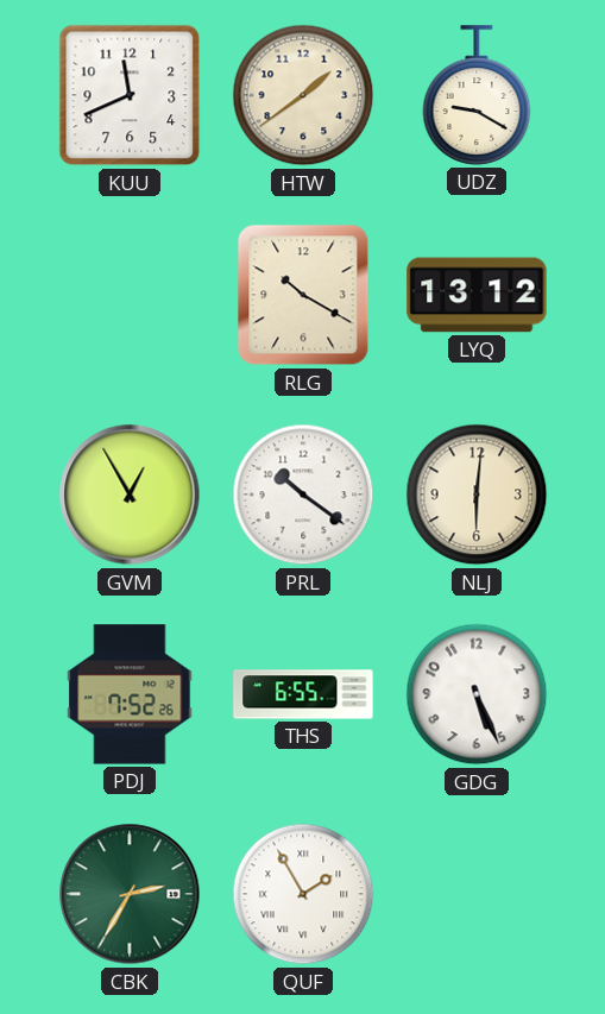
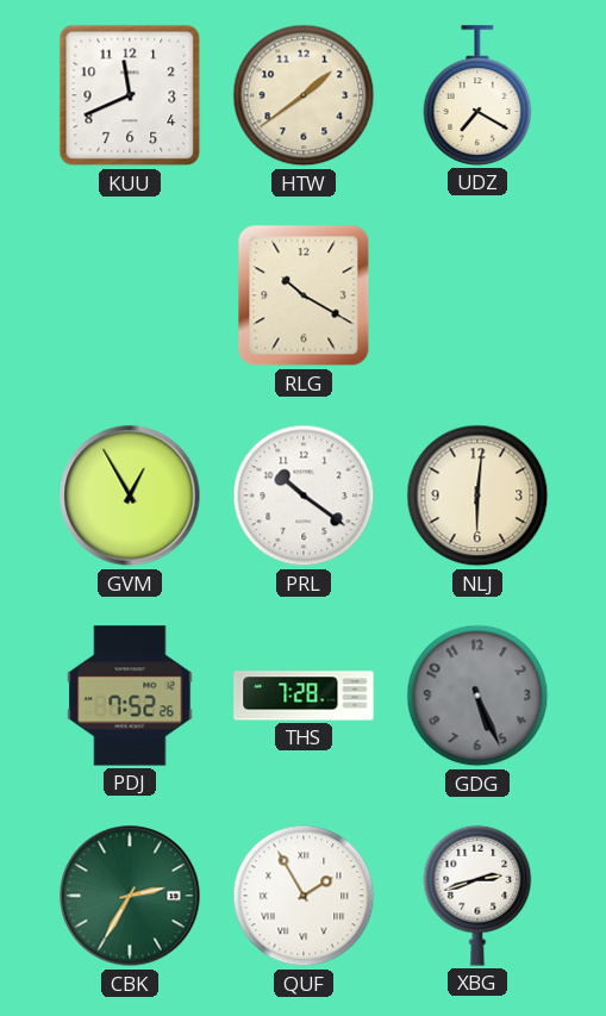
UDZ: 9:20 -> 7:20 (477, 95)
LYQ: 13:12 -> none (477, 295)
THS: 6:55 -> 7:28 (304, 696)
GDG dial: white -> grey (477, 696)
XBG: none -> 2:42 (477, 896)
